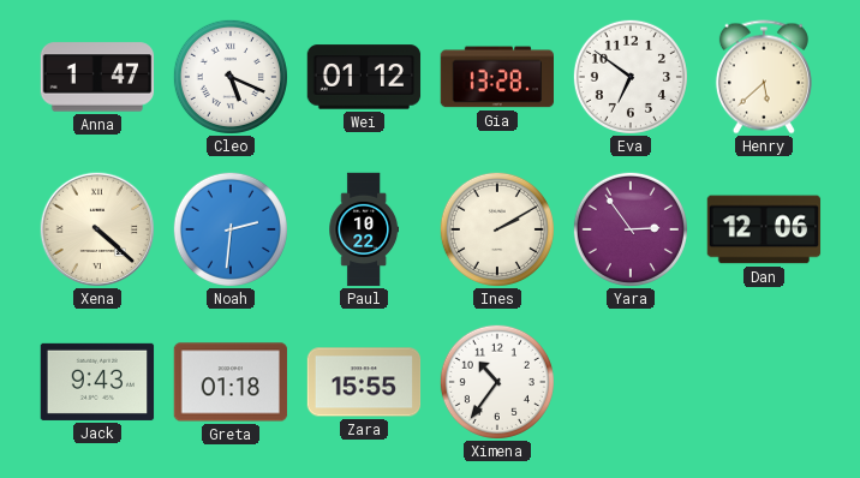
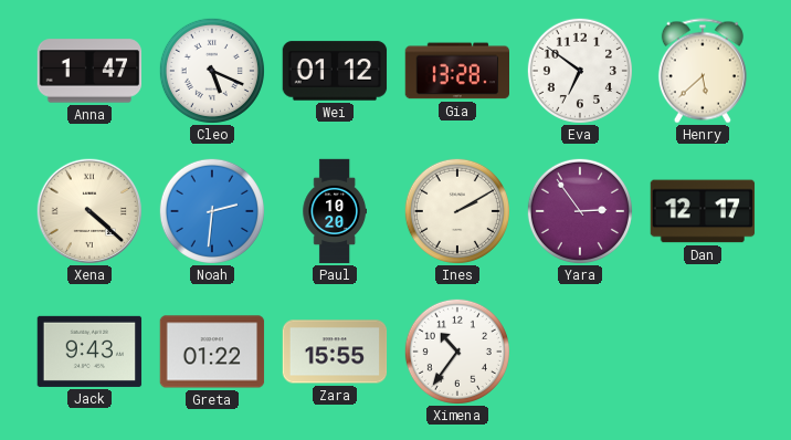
Paul: 10:22 -> 10:20 (334, 211)
Dan: 12:06 -> 12:17 (703, 211)
Greta: 01:18 -> 01:22 (212, 352)
